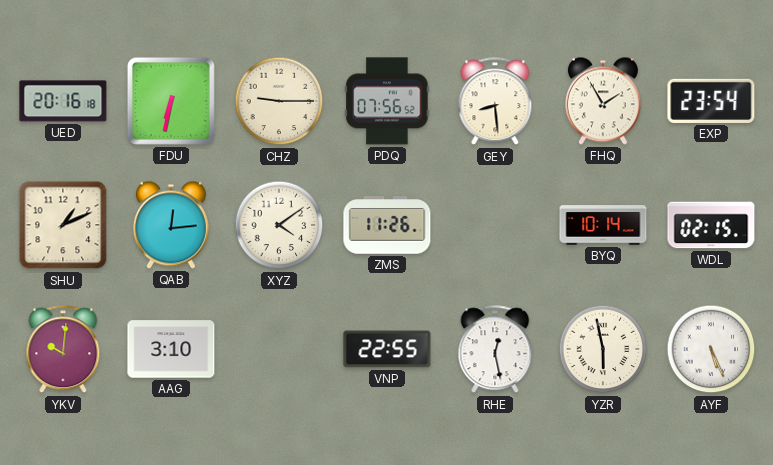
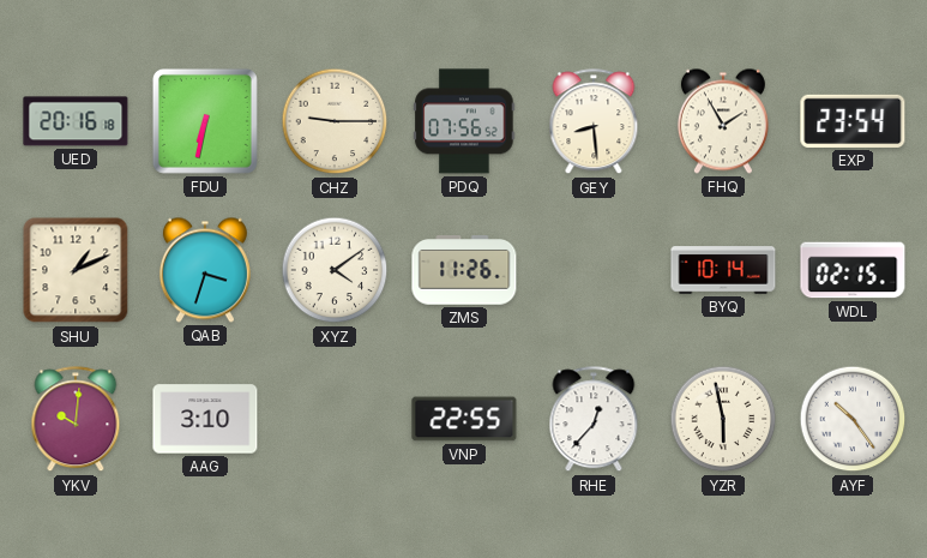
QAB: 12:14 -> 3:33 (205, 270)
RHE: 12:28 -> 12:37 (594, 420)
AYF: 5:26 -> 10:24 (853, 419)
